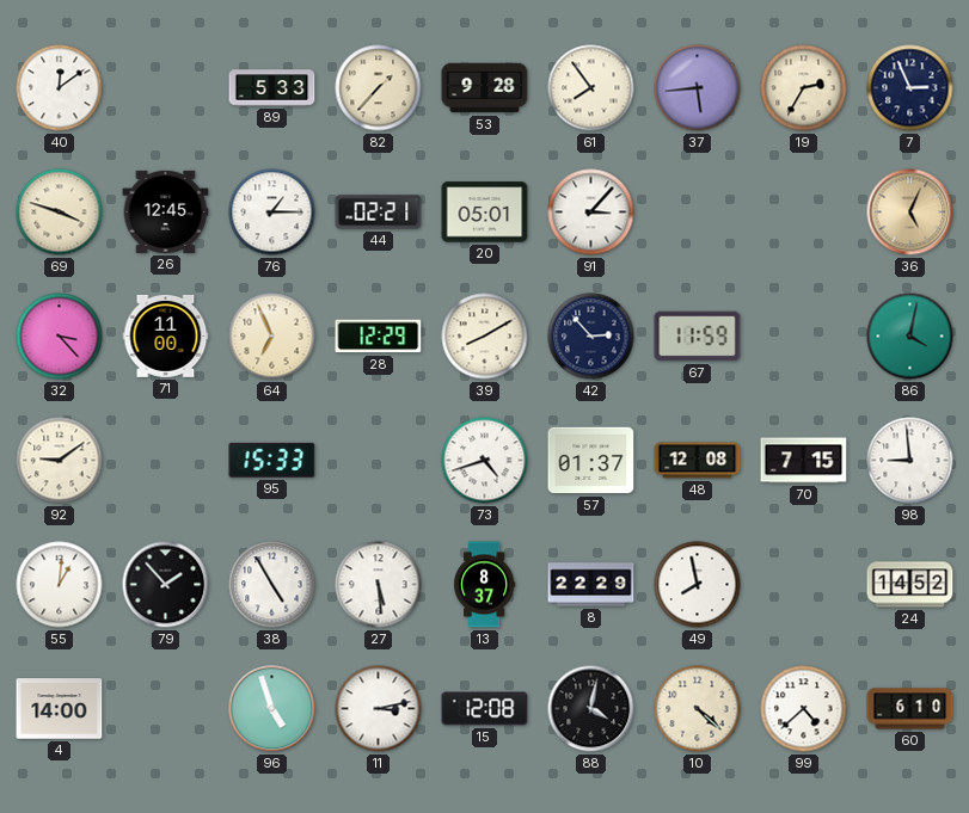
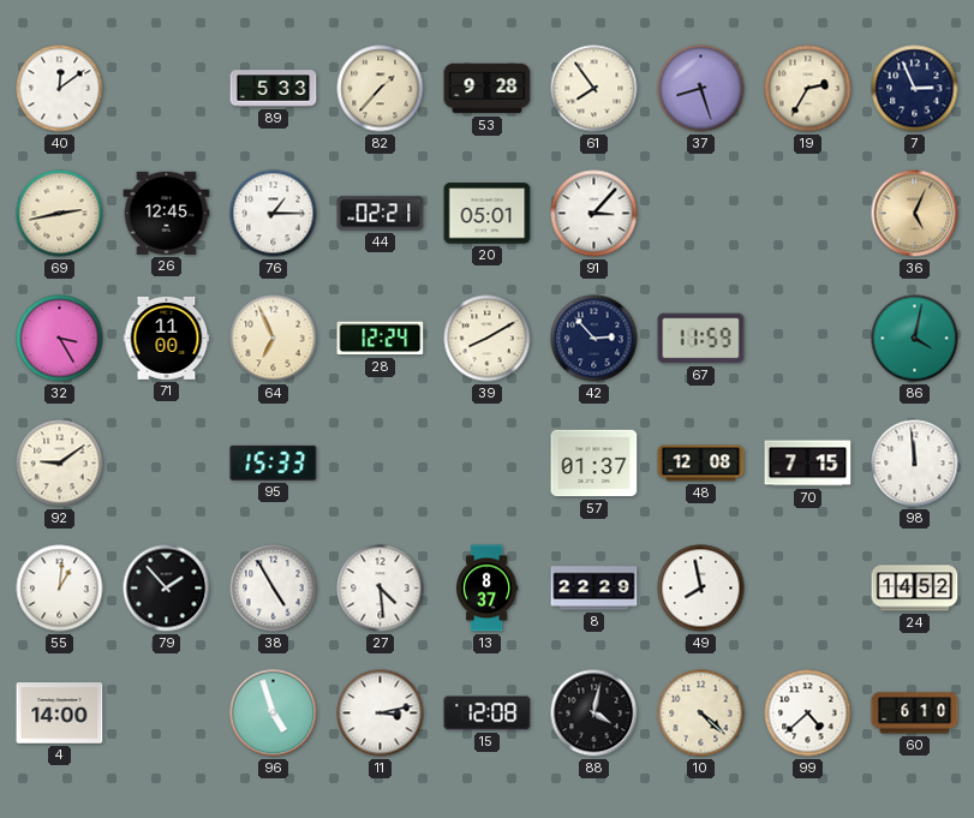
37: 5:44 -> 8:27 (701, 89)
69: 3:48 -> 2:43 (60, 214)
32: 3:23 -> 3:25 (60, 339)
28: 12:29 -> 12:24 (381, 339)
73: 4:42 -> none (485, 461)
98: 8:59 -> 11:59 (915, 464)
27: 5:29 -> 4:29 (381, 589)
